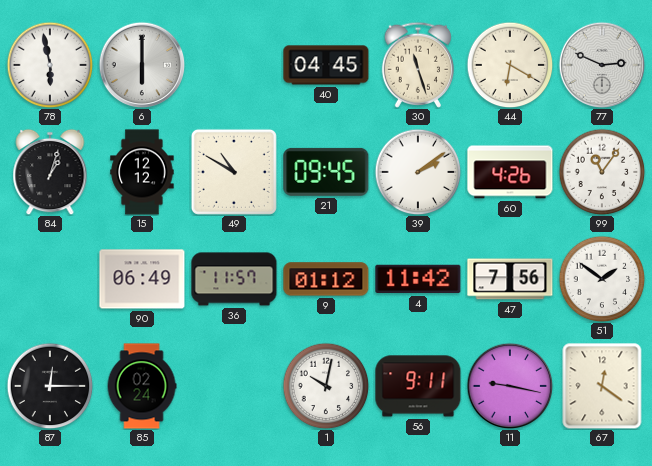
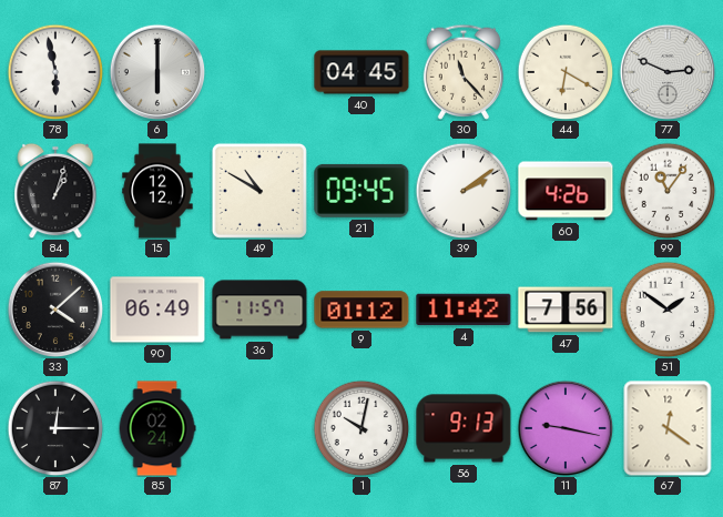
30: 11:27 -> 11:23 (462, 72)
33: none -> 4:08 (55, 310)
56: 9:11 -> 9:13 (464, 428)
